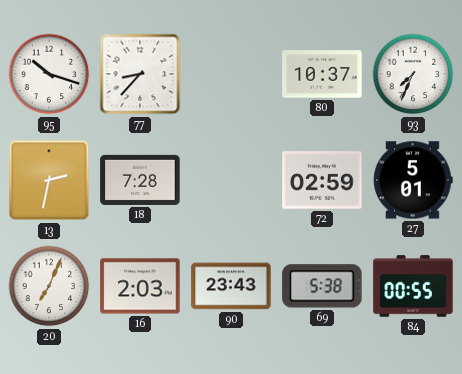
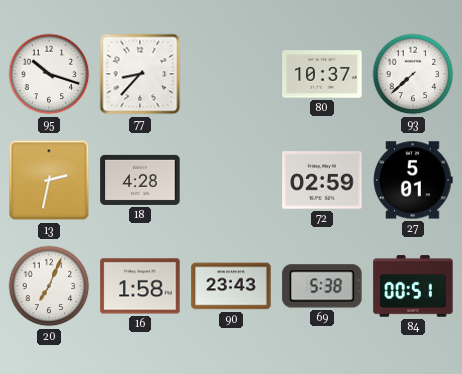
93: 7:34 -> 7:38 (413, 74)
18: 7:28 -> 4:28 (140, 180)
16: 2:03 -> 1:58 (140, 286)
84: 00:55 -> 00:51 (413, 286)
